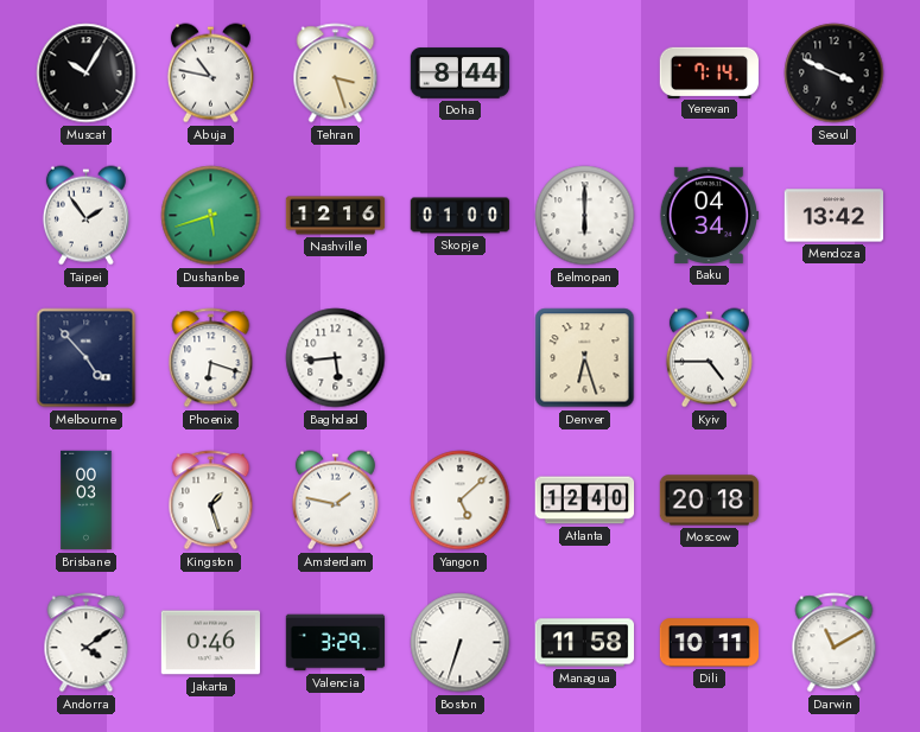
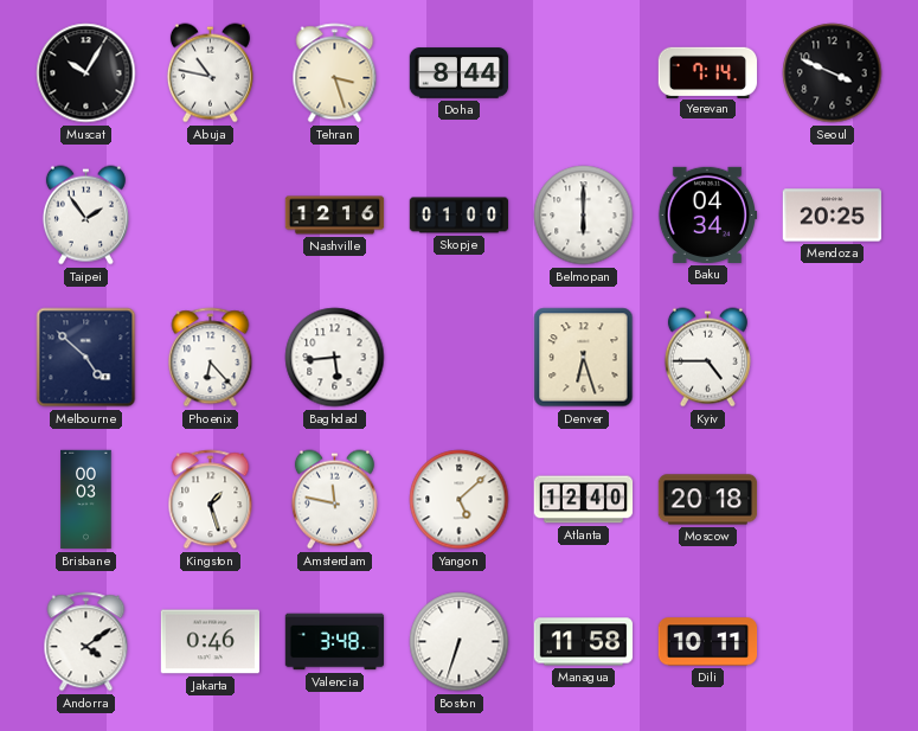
Dushanbe: 5:42 -> none (211, 216)
Mendoza: 13:42 -> 20:25 (833, 216)
Melbourne: 4:53 -> 4:52 (86, 358)
Phoenix: 6:18 -> 6:23 (211, 358)
Amsterdam: 1:47 -> 11:47 (334, 500)
Valencia: 3:29 -> 3:48 (335, 642)
Darwin: 11:10 -> none (835, 643)
